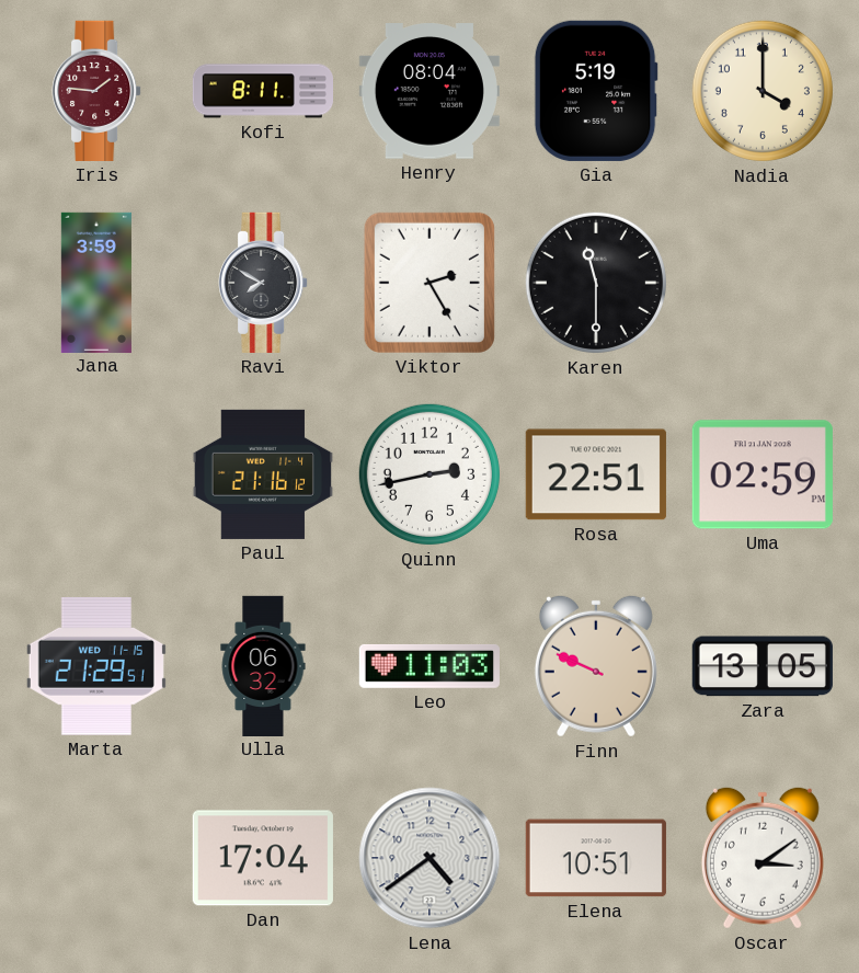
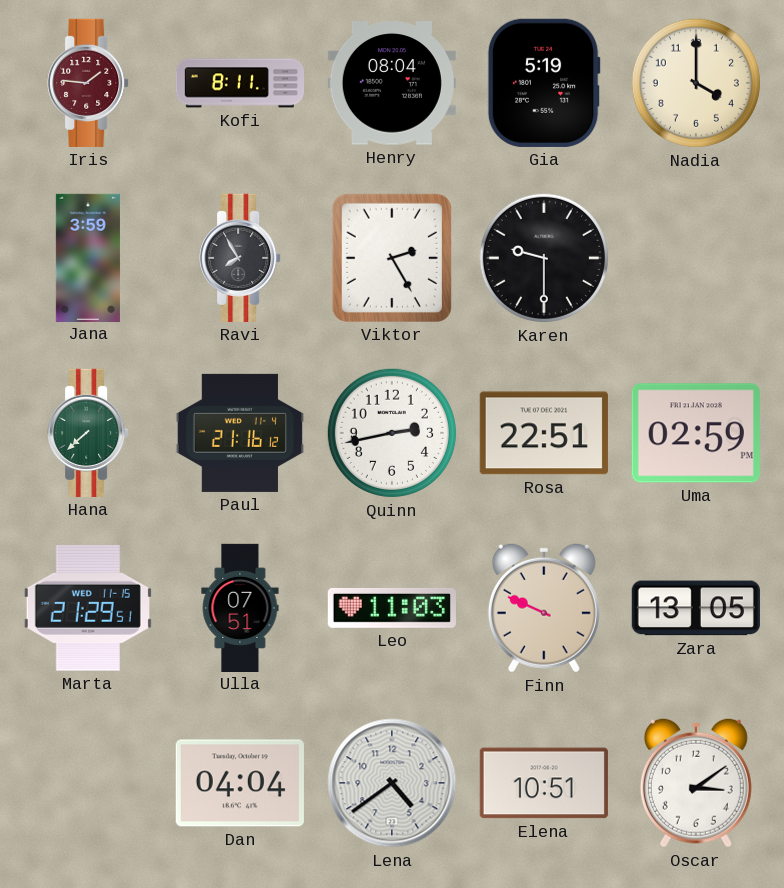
Ravi: 7:50 -> 7:55 (240, 258)
Karen: 11:30 -> 9:30 (544, 258)
Hana: none -> 7:38 (88, 433)
Ulla: 06:32 -> 07:51 (240, 607)
Dan: 17:04 -> 04:04 (240, 783)
